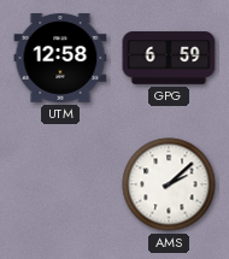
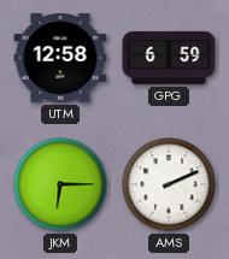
JKM: none -> 6:15 (60, 184)
AMS: 2:08 -> 2:11 (169, 184)
